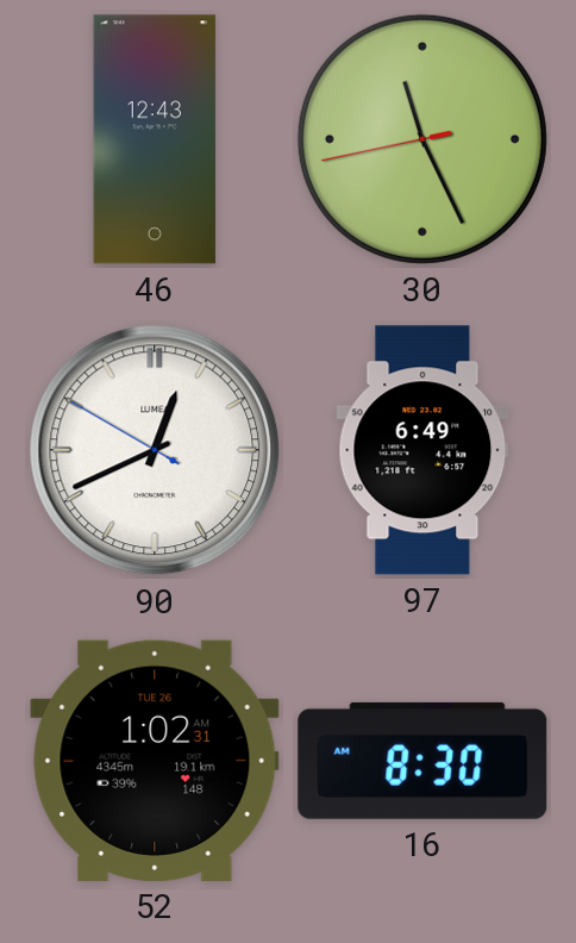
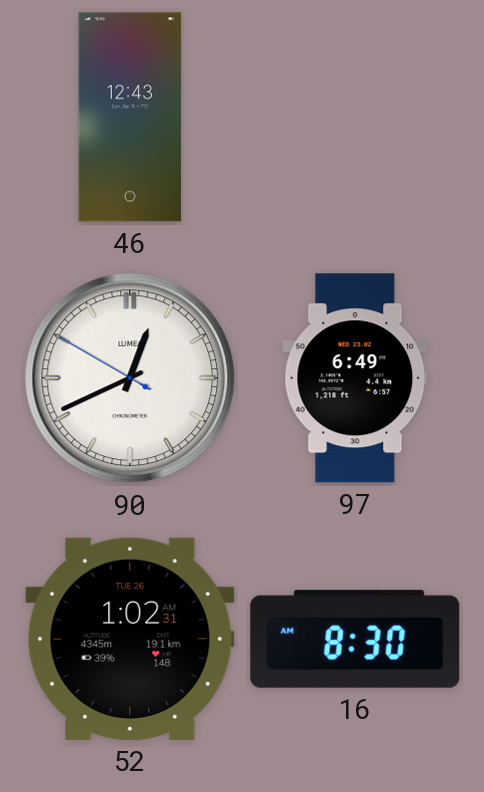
30: 11:25 -> none (422, 139)
